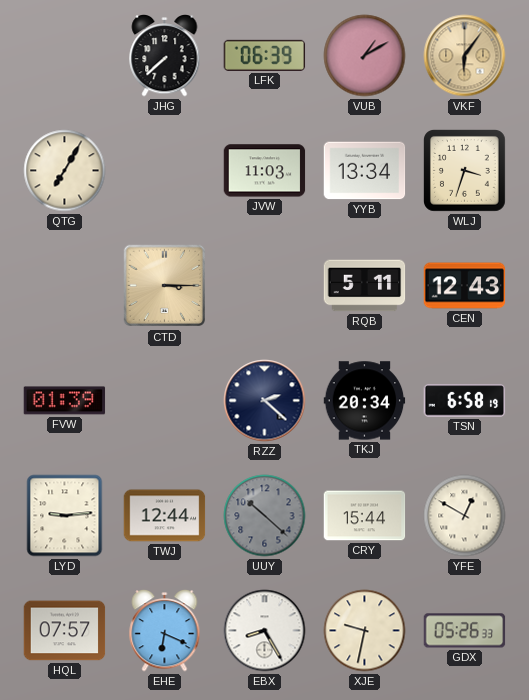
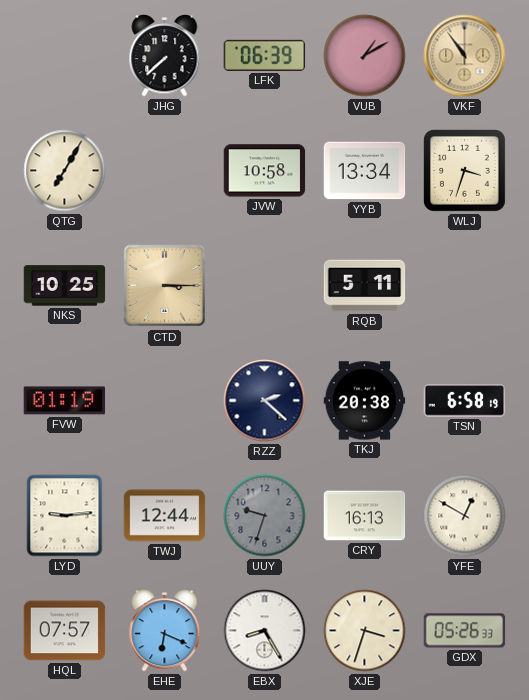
VKF: 6:06 -> 10:54 (465, 56)
JVW: 11:03 -> 10:58 (265, 171)
NKS: none -> 10:25 (65, 286)
CEN: 12:43 -> none (465, 286)
FVW: 01:39 -> 01:19 (65, 401)
TKJ: 20:34 -> 20:38 (365, 401)
UUY: 10:22 -> 9:33 (265, 516)
CRY: 15:44 -> 16:13 (365, 516)
XJE: 9:32 -> 3:33 (365, 631)
